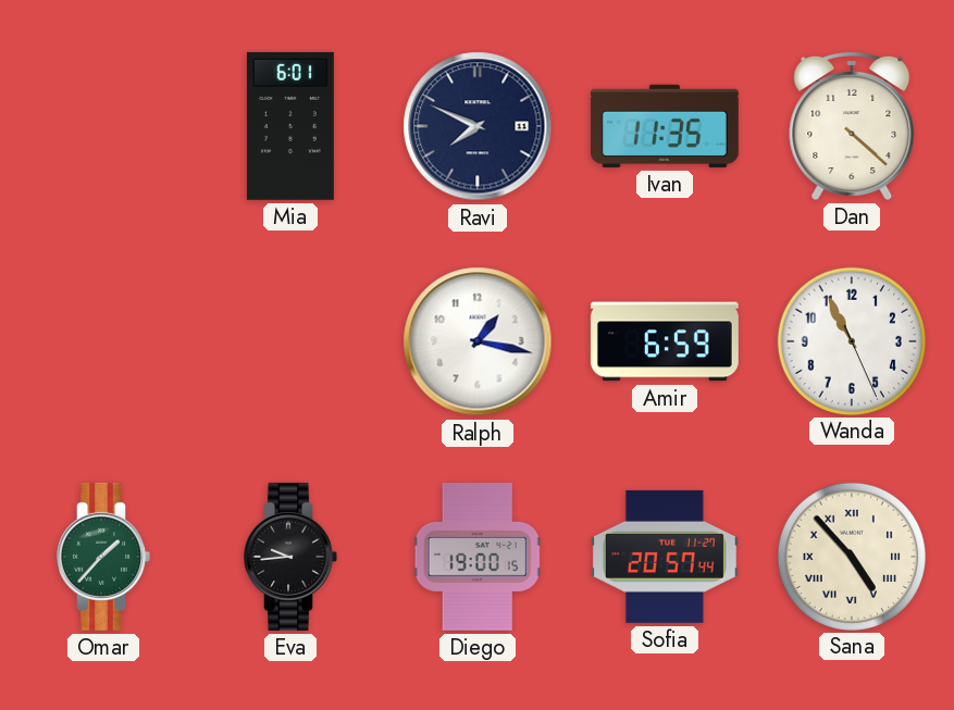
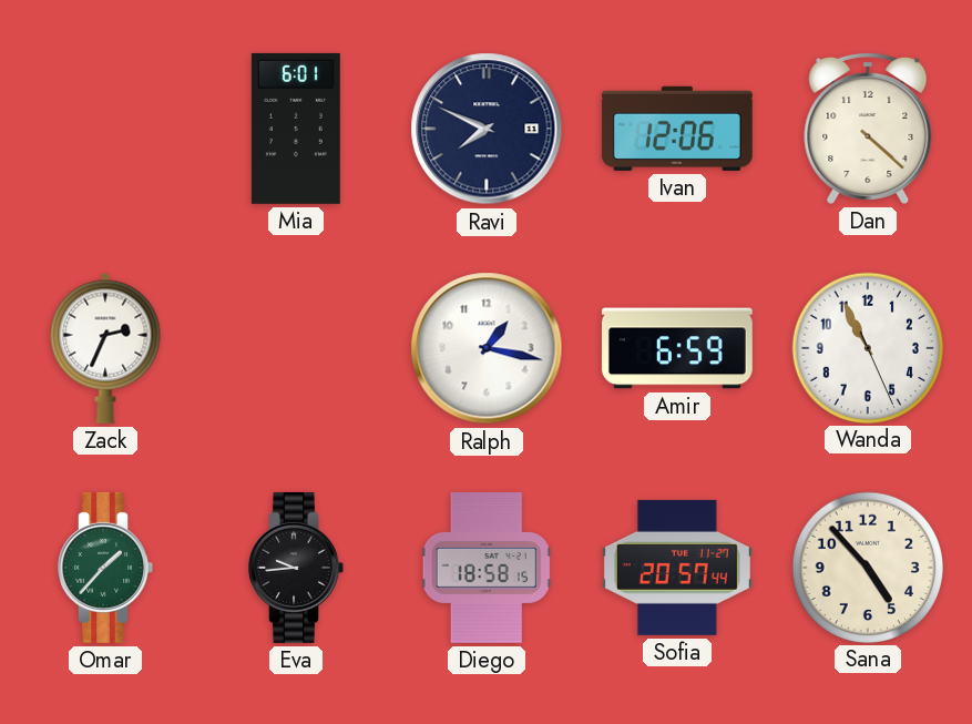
Ivan: 11:35 -> 12:06 (677, 129)
Zack: none -> 2:34 (105, 348)
Diego: 19:00 -> 18:58 (487, 568)
Sana numerals: Roman -> Arabic (867, 567)
